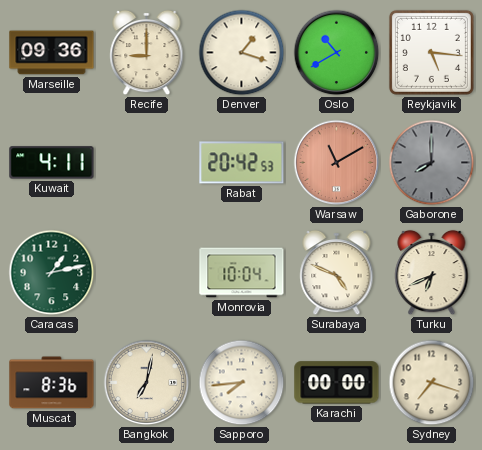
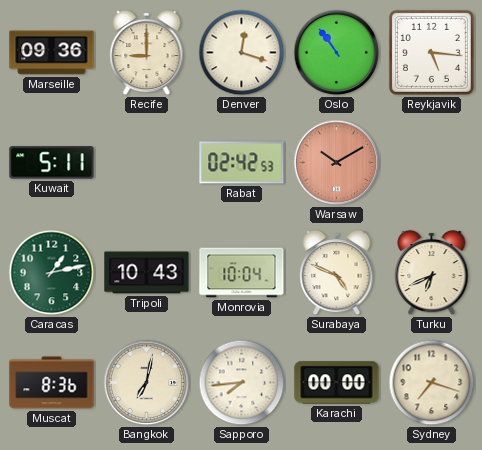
Denver: 1:18 -> 12:18 (242, 53)
Oslo: 10:40 -> 10:54 (337, 53)
Kuwait: 4:11 -> 5:11 (52, 163)
Rabat: 20:42 -> 02:42 (242, 163)
Warsaw: 11:10 -> 10:10 (337, 163)
Gaborone: 8:00 -> none (432, 163)
Tripoli: none -> 10:43 (147, 273)
